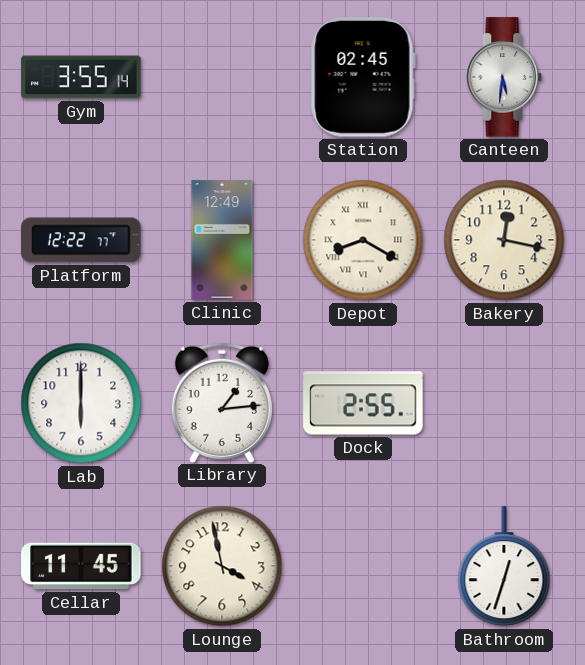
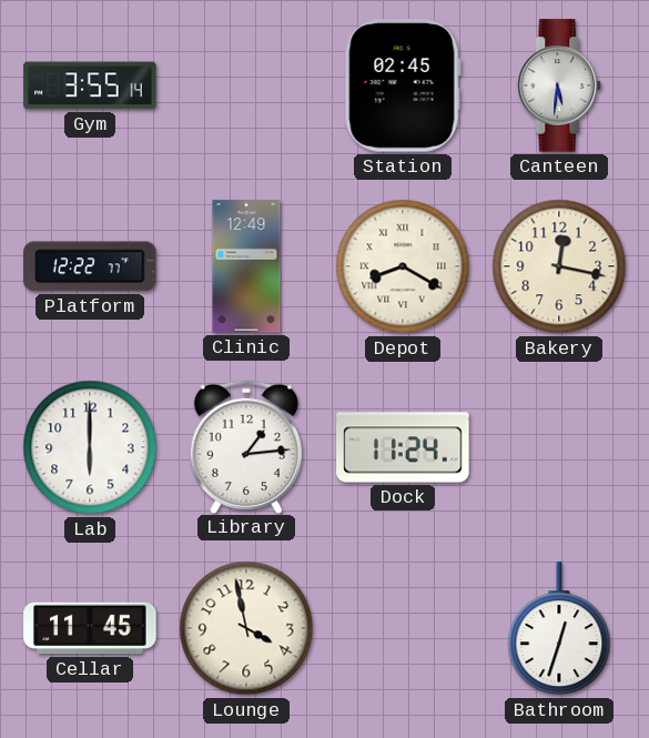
Dock: 2:55 -> 11:24 (403, 447)
